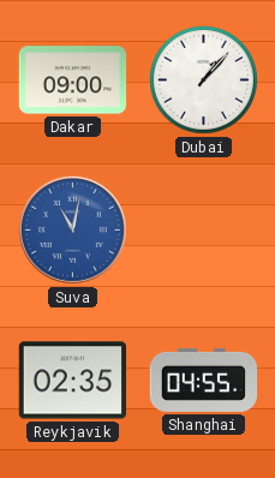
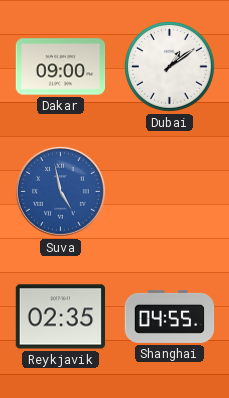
Dubai: 1:07 -> 1:09 (170, 67)
Suva: 11:02 -> 4:58 (61, 192)
